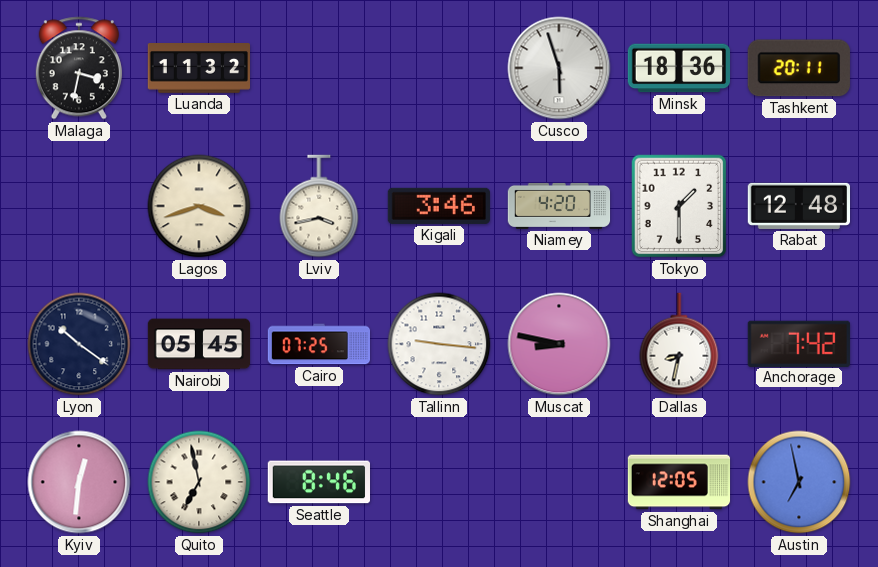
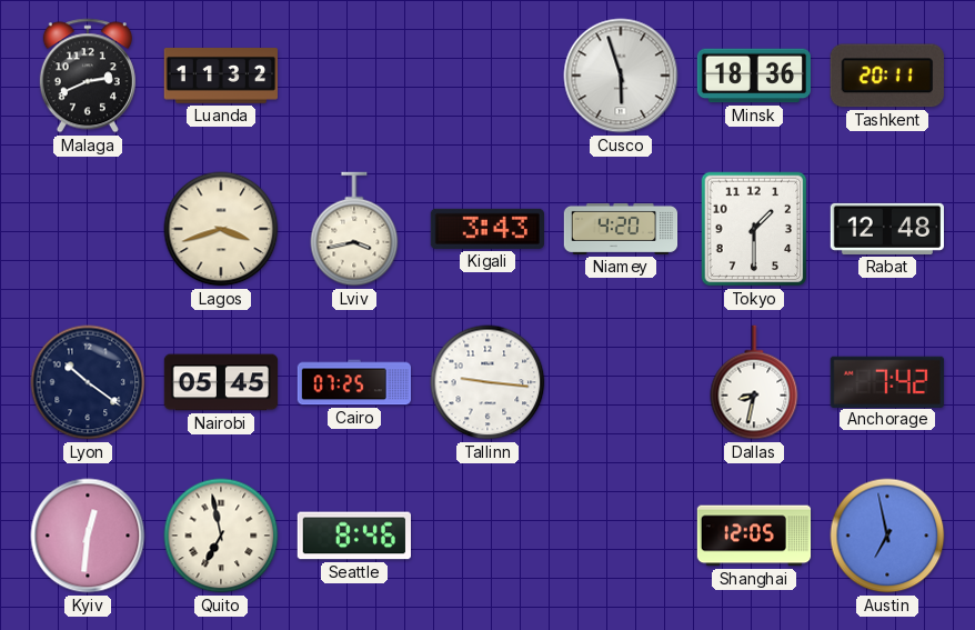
Malaga: 3:32 -> 2:41 (88, 76)
Kigali: 3:46 -> 3:43 (487, 229)
Muscat: 8:47 -> none (559, 344)
